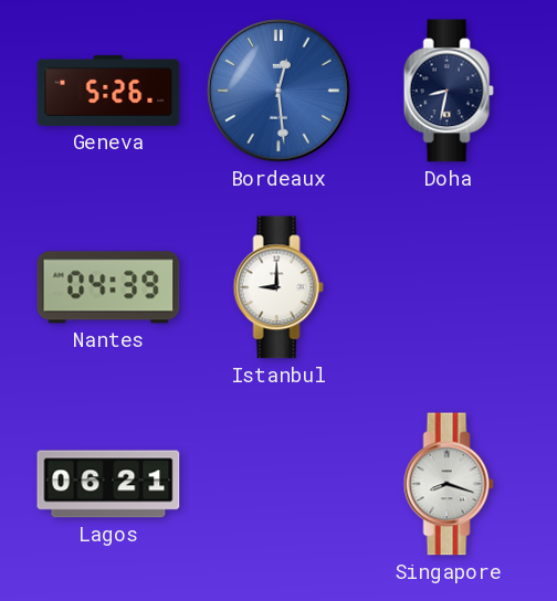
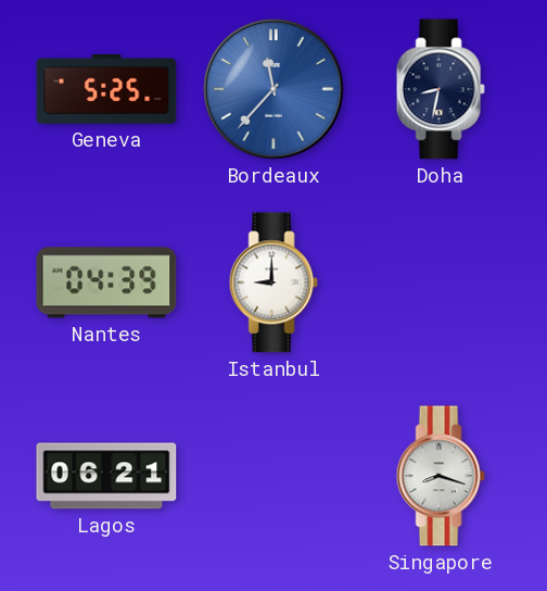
Geneva: 5:26 -> 5:25 (106, 89)
Bordeaux: 12:29 -> 11:37 (273, 89)
